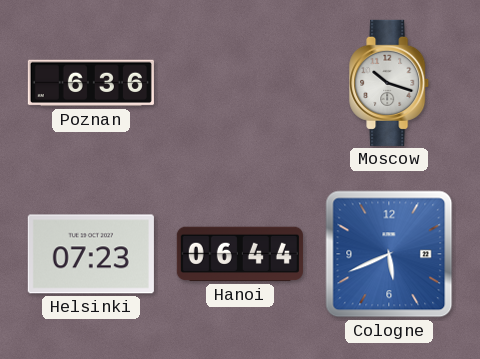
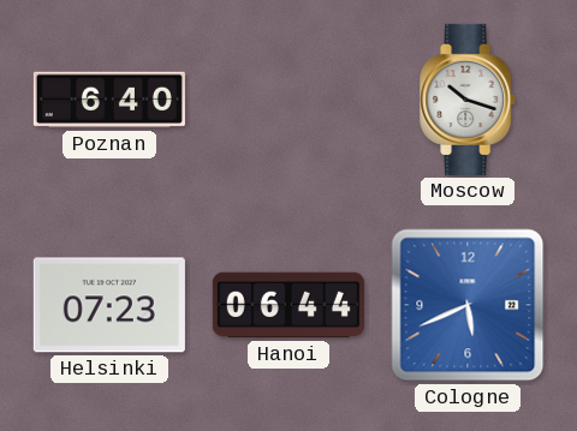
Poznan: 6:36 -> 6:40 (109, 100)
